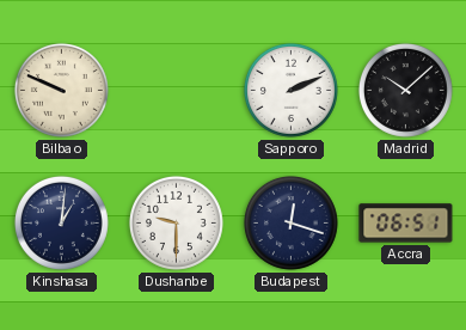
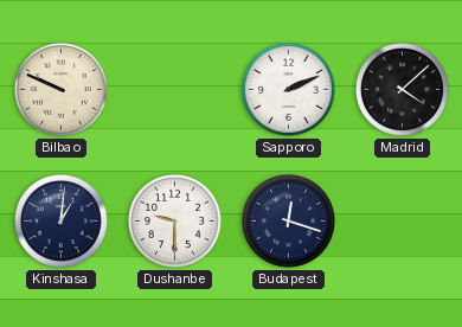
Madrid: 10:08 -> 4:08 (402, 89)
Accra: 06:51 -> none (406, 224)
